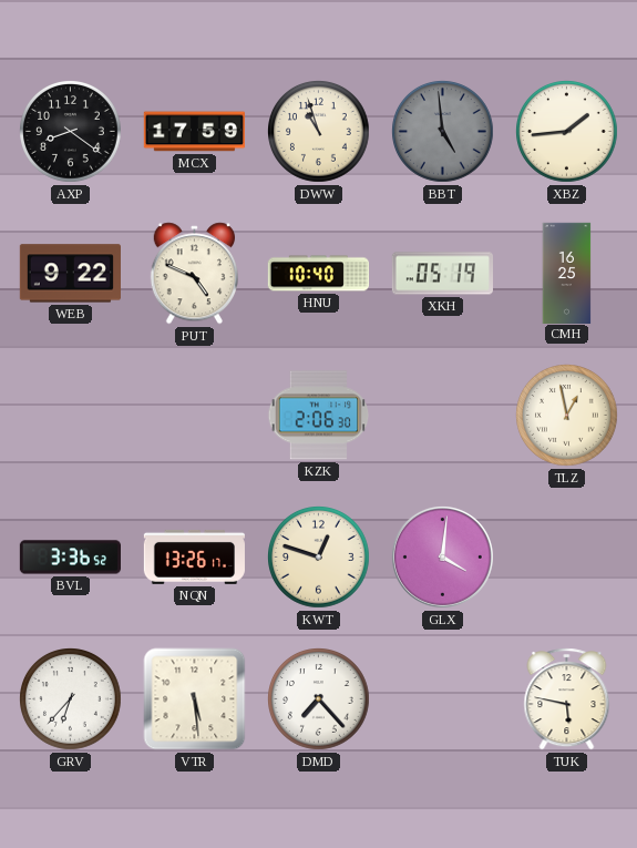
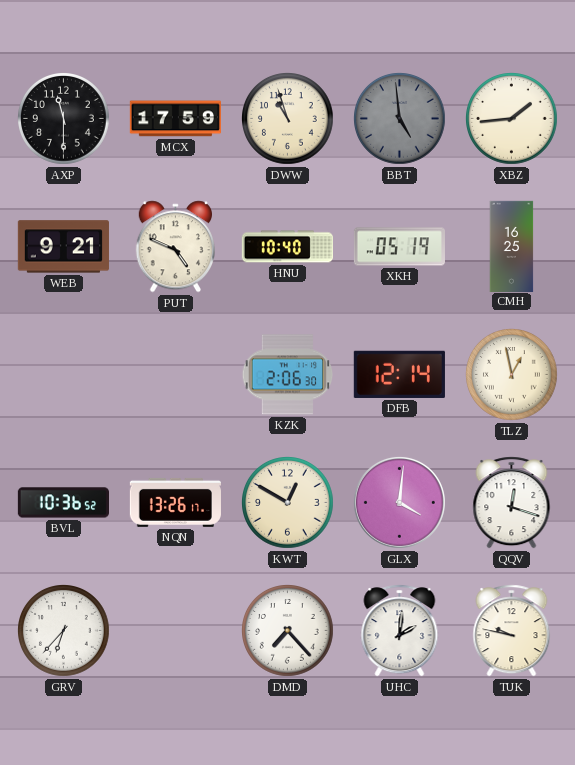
AXP: 8:21 -> 11:30 (64, 119)
WEB: 9:22 -> 9:21 (63, 247)
DFB: none -> 12:14 (399, 374)
BVL: 3:36 -> 10:36 (63, 503)
KWT: 12:48 -> 12:50 (288, 503)
QQV: none -> 12:18 (512, 503)
VTR: 5:29 -> none (195, 699)
UHC: none -> 2:01 (400, 631)
TUK: 5:47 -> 9:47 (512, 631)
